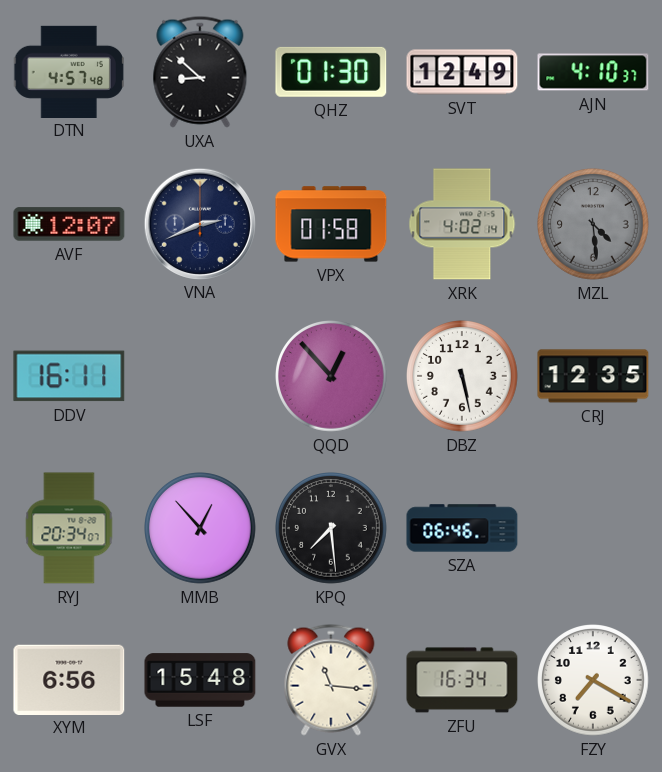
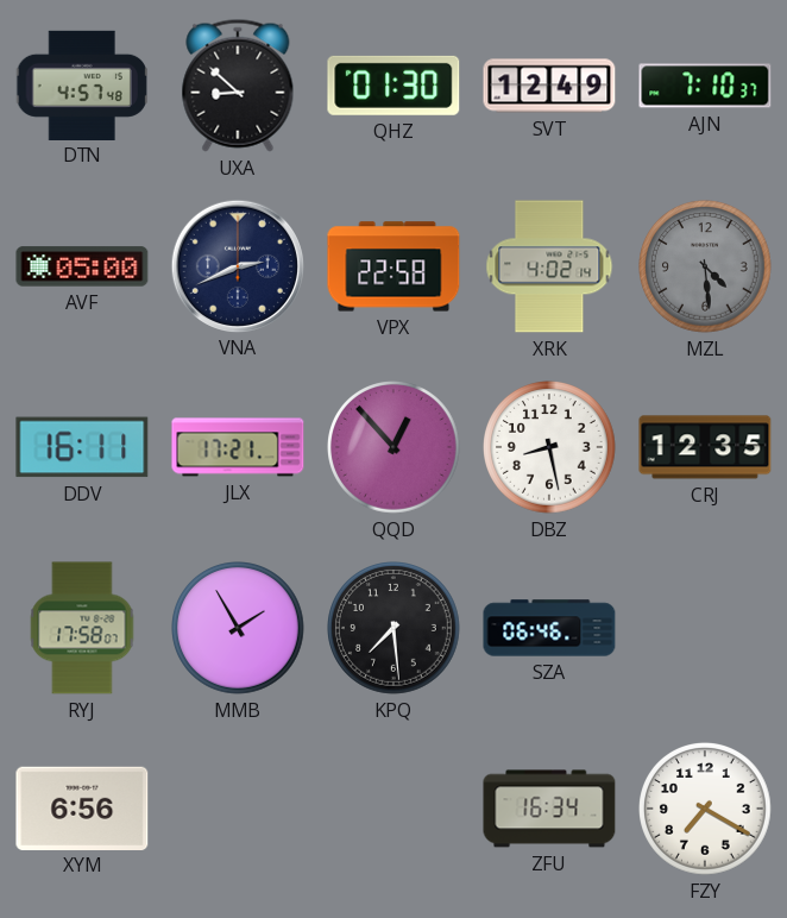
AJN: 4:10 -> 7:10 (705, 86)
AVF: 12:07 -> 05:00 (82, 266)
VPX: 01:58 -> 22:58 (393, 266)
JLX: none -> 17:21 (238, 447)
DBZ: 5:28 -> 8:28 (550, 448)
RYJ: 20:34 -> 17:58 (82, 628)
MMB: 12:53 -> 1:55 (239, 629)
LSF: 15:48 -> none (200, 680)
GVX: 11:16 -> none (331, 680)
